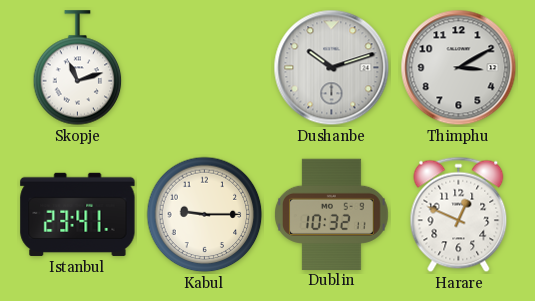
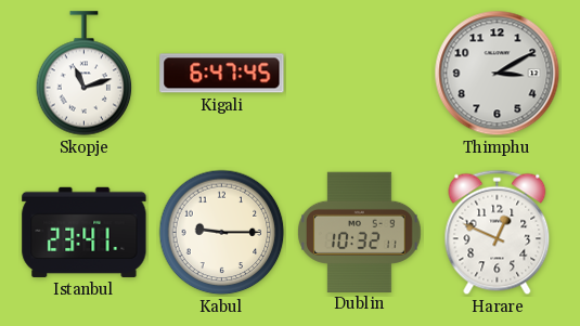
Kigali: none -> 6:47 (222, 74)
Dushanbe: 10:12 -> none (332, 68)
